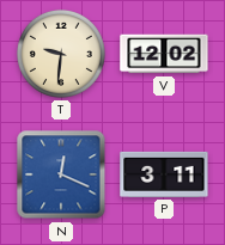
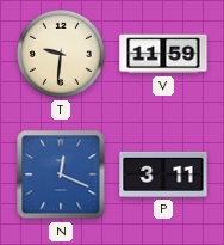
V: 12:02 -> 11:59 (163, 54)
